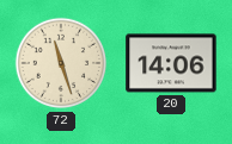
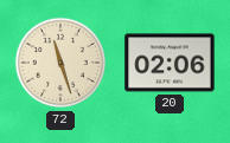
20: 14:06 -> 02:06 (170, 63)
